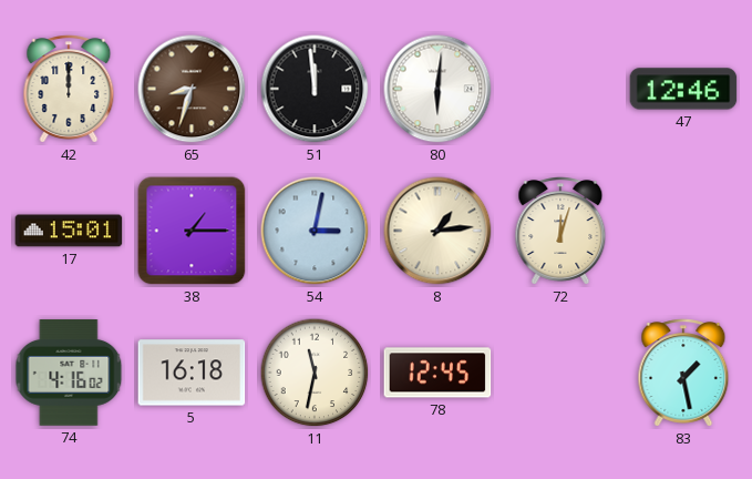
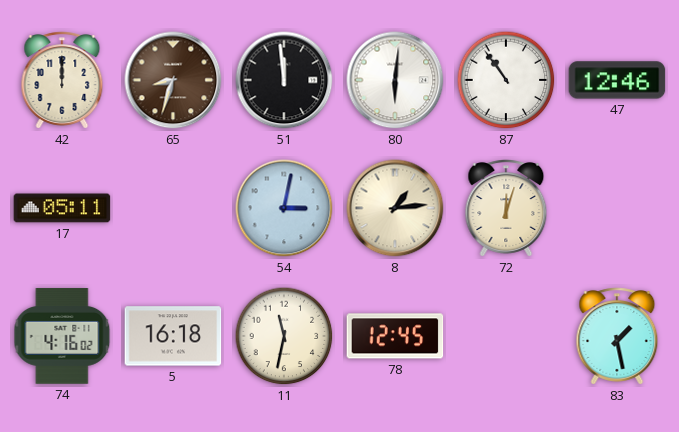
87: none -> 10:54 (506, 80)
17: 15:01 -> 05:11 (62, 208)
38: 1:15 -> none (192, 231)
